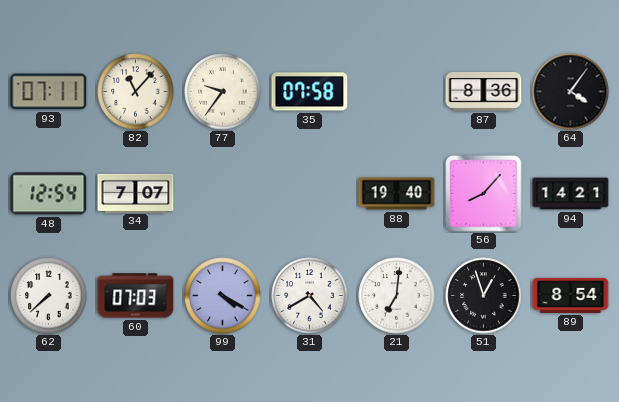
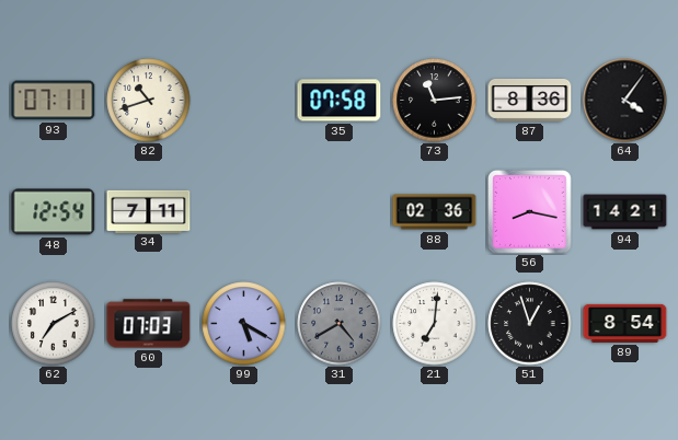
82: 11:07 -> 10:42 (149, 101)
77: 9:36 -> none (223, 92)
73: none -> 11:14 (435, 101)
34: 7:07 -> 7:11 (149, 211)
88: 19:40 -> 02:36 (435, 212)
56: 8:07 -> 8:17 (530, 212)
62: 7:38 -> 7:10 (54, 324)
99: 4:20 -> 5:20 (244, 324)
31 dial: white -> grey (340, 324)
